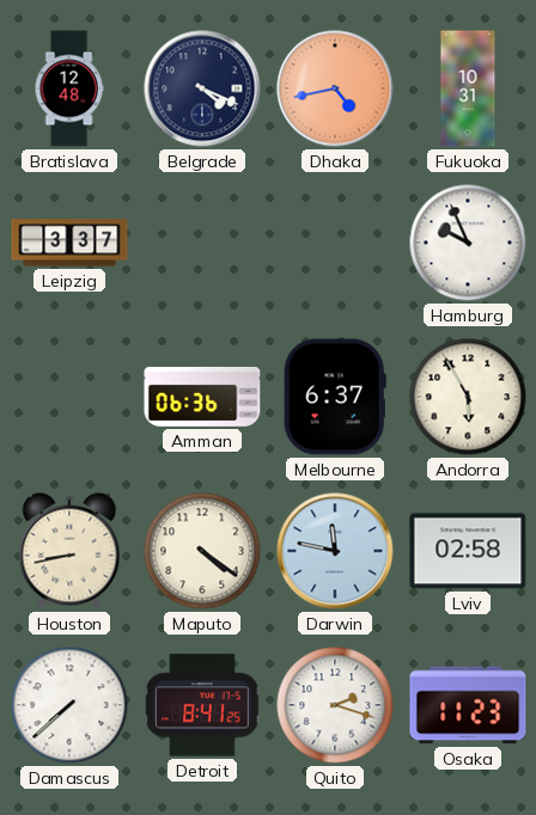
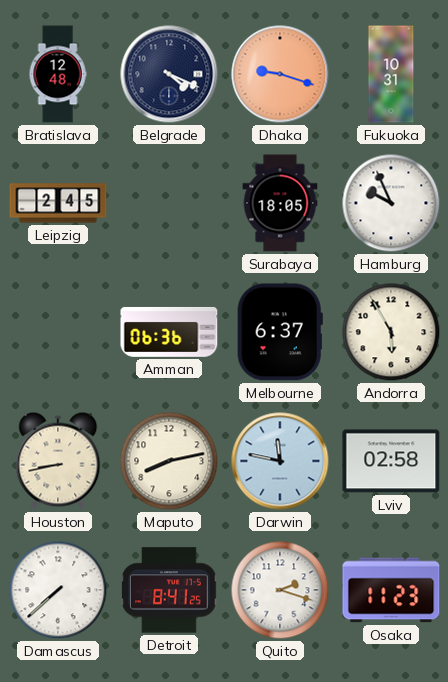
Dhaka: 4:43 -> 9:18 (280, 74)
Leipzig: 3:37 -> 2:45 (58, 203)
Surabaya: none -> 18:05 (280, 203)
Maputo: 4:21 -> 8:13 (169, 461)
